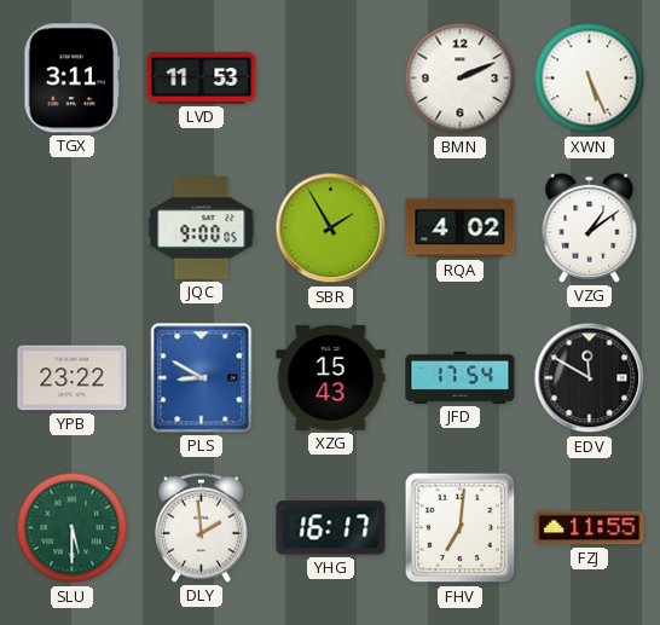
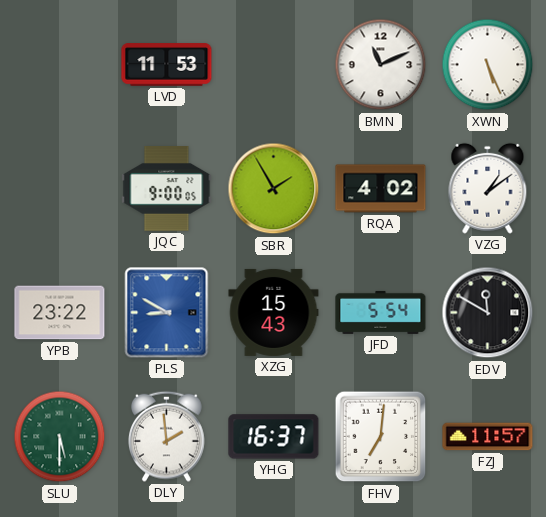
TGX: 3:11 -> none (73, 79)
BMN: 2:11 -> 11:11 (381, 65)
JFD: 17:54 -> 5:54 (381, 312)
YHG: 16:17 -> 16:37 (274, 437)
FZJ: 11:55 -> 11:57 (488, 437)
